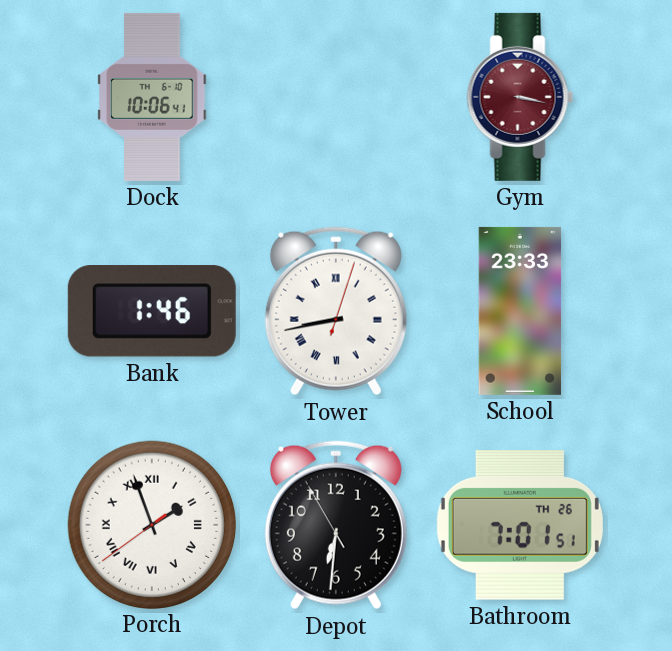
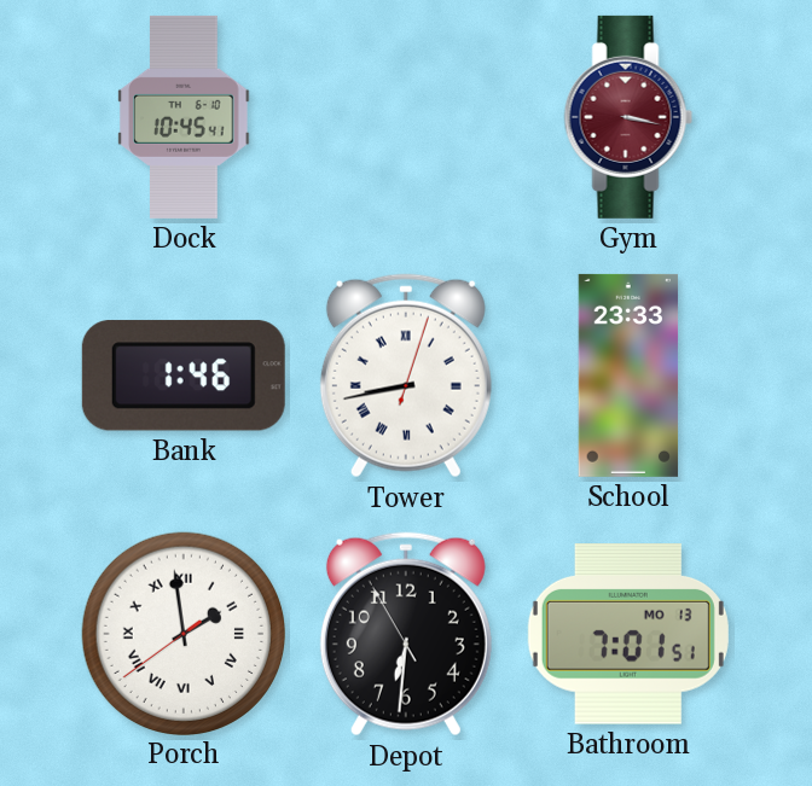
Dock: 10:06 -> 10:45 (184, 117)
Porch: 1:56 -> 1:58 (182, 633)
Bathroom date: TH 26 -> MO 13 (628, 634)
